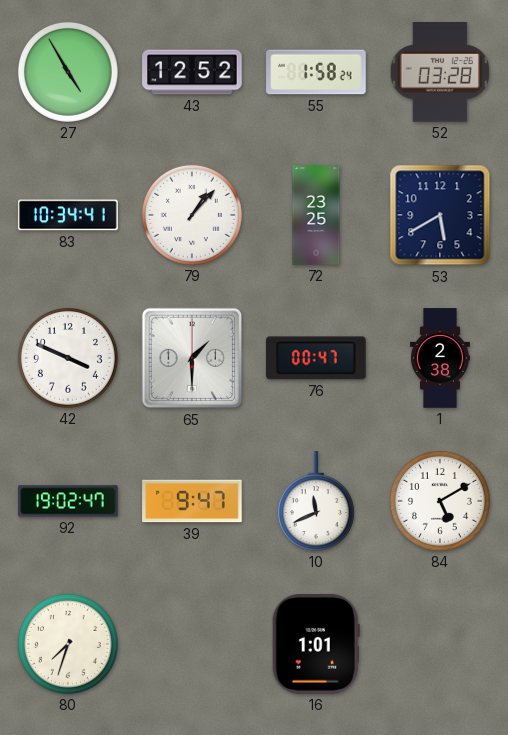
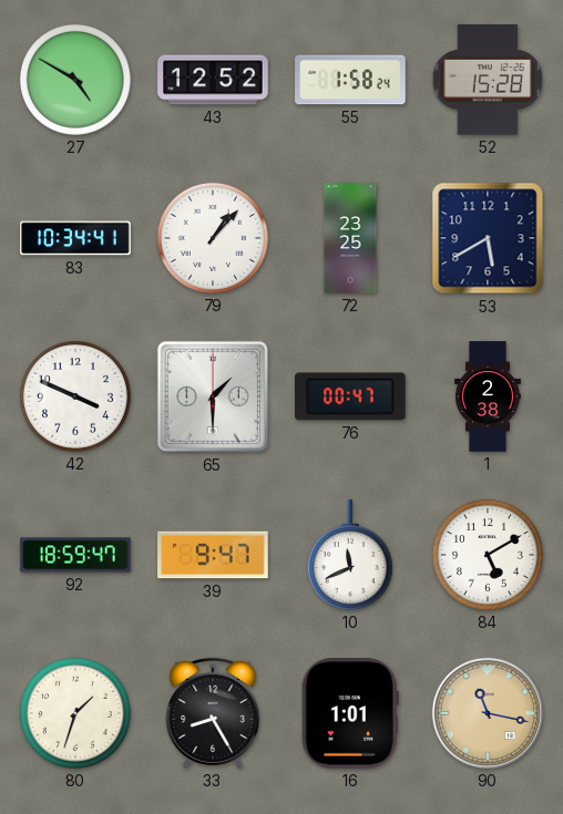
27: 4:55 -> 4:50 (75, 80)
52: 03:28 -> 15:28 (487, 80)
92: 19:02 -> 18:59 (75, 555)
80: 7:33 -> 1:33 (75, 713)
33: none -> 8:25 (213, 713)
90: none -> 11:17 (488, 713)
